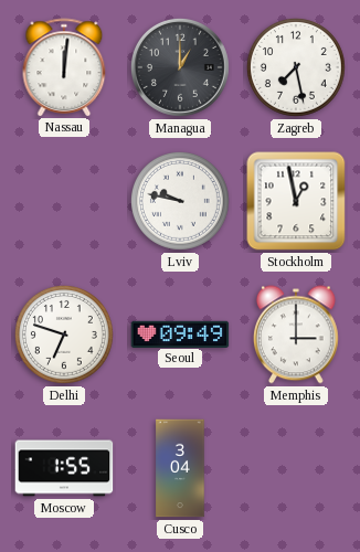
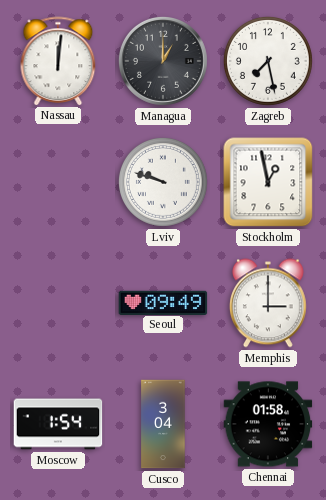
Lviv: 9:47 -> 9:48 (163, 182)
Delhi: 6:48 -> none (64, 335)
Moscow: 1:55 -> 1:54 (58, 424)
Chennai: none -> 01:58 (268, 424)
